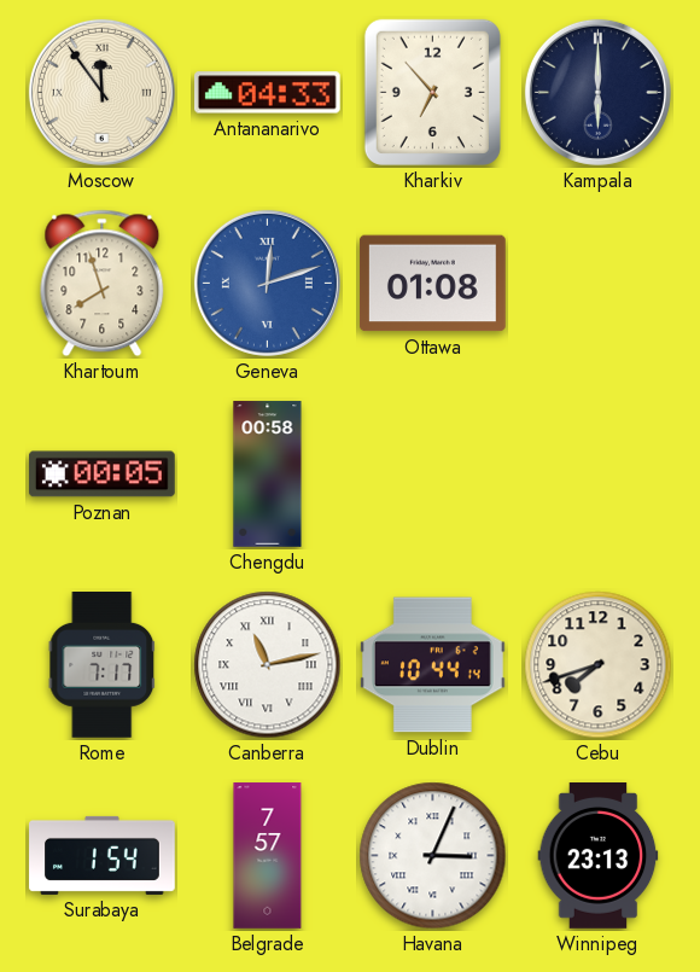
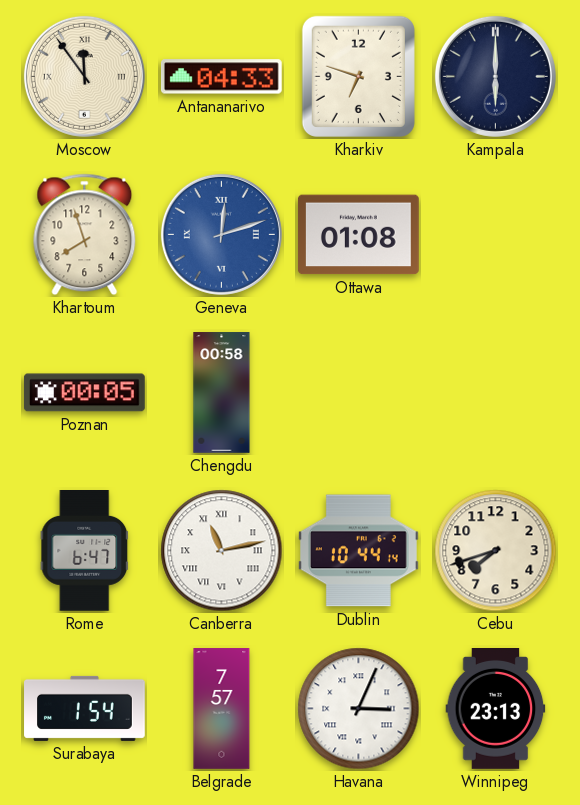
Kharkiv: 6:53 -> 6:48 (358, 76)
Rome: 7:17 -> 6:47 (85, 551)
